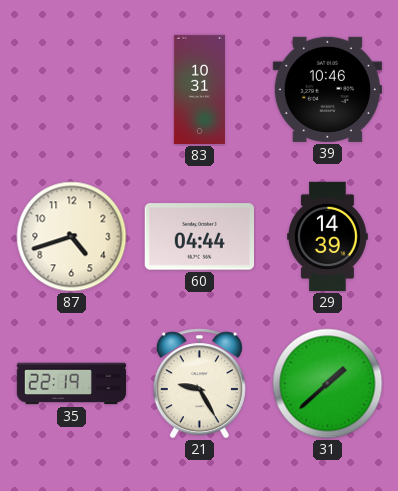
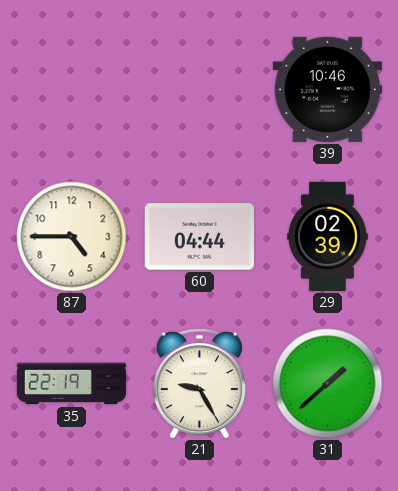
83: 10:31 -> none (199, 90)
87: 4:42 -> 4:45 (72, 237)
29: 14:39 -> 02:39 (328, 237)
